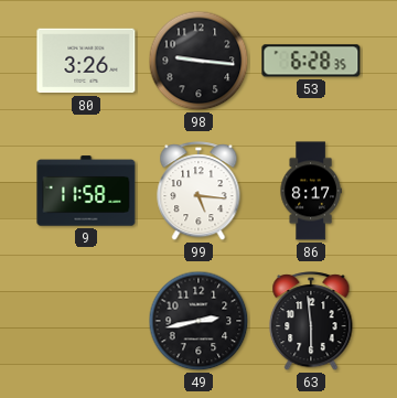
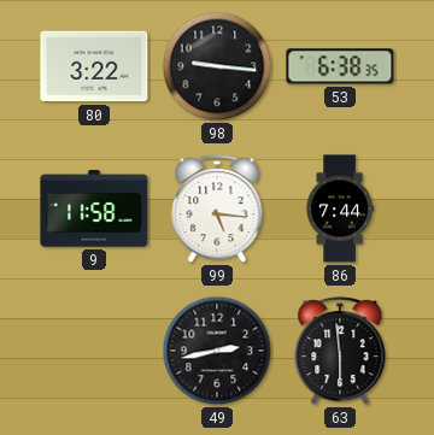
80: 3:26 -> 3:22 (94, 66)
53: 6:28 -> 6:38 (340, 66)
86: 8:17 -> 7:44 (340, 208)
